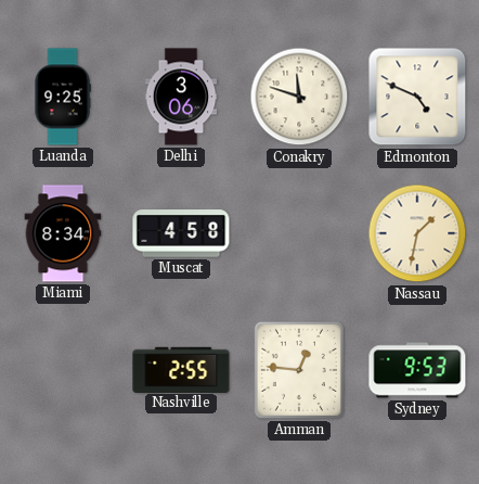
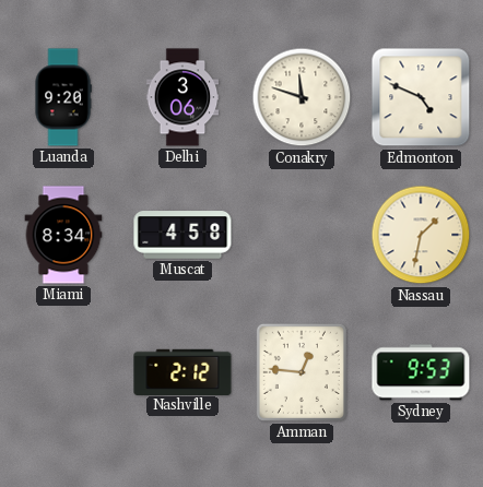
Luanda: 9:25 -> 9:20 (63, 97)
Nashville: 2:55 -> 2:12 (182, 371)
